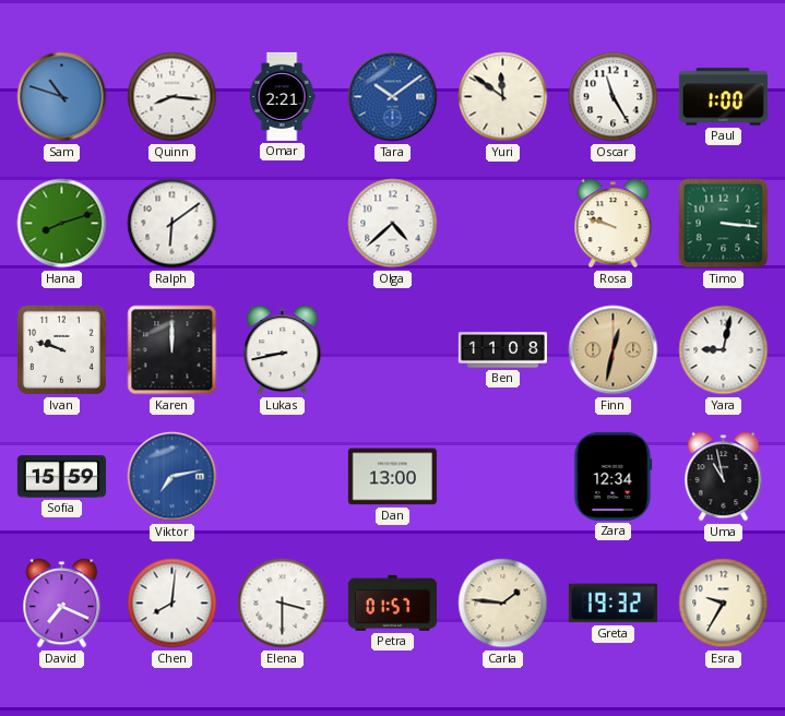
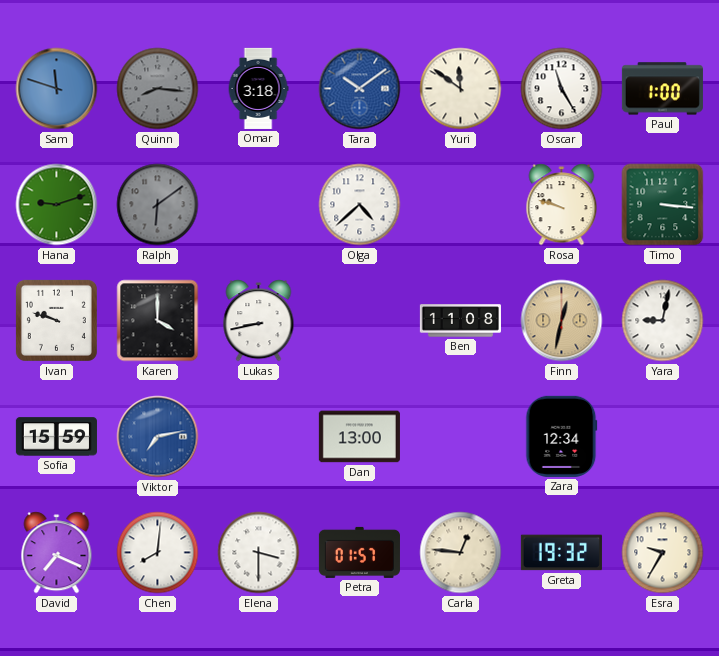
Sam: 10:48 -> 11:48 (57, 89)
Quinn dial: white -> grey (158, 89)
Omar: 2:21 -> 3:18 (258, 88)
Hana: 8:12 -> 9:12 (57, 205)
Ralph dial: white -> grey (158, 205)
Karen: 12:00 -> 4:00 (158, 321)
Uma: 10:58 -> none (724, 477)
Carla: 1:46 -> 12:46 (461, 553)
